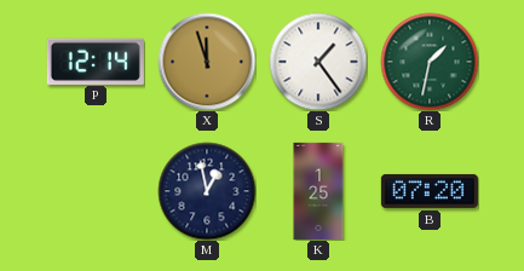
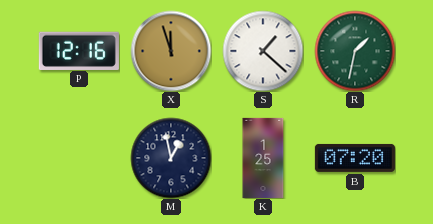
P: 12:14 -> 12:16 (79, 50)
S: 1:24 -> 1:22 (263, 51)
